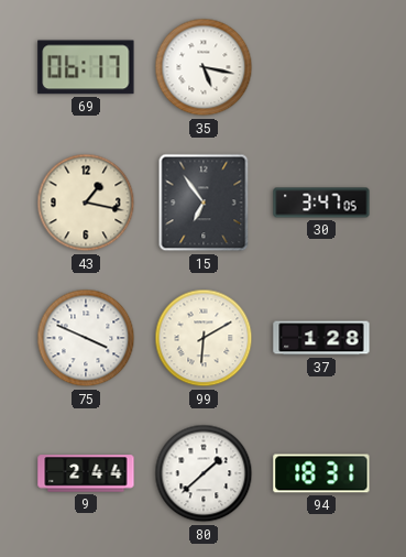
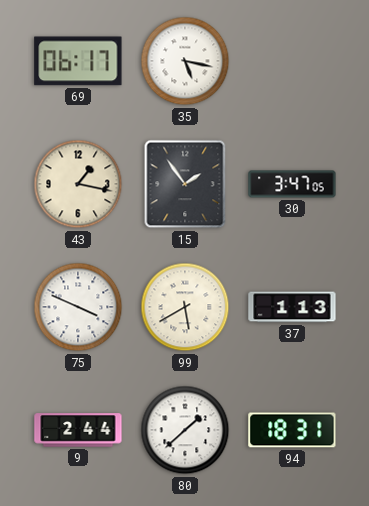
15: 6:54 -> 1:54 (185, 184)
99: 6:10 -> 5:40 (185, 307)
37: 1:28 -> 1:13 (292, 307)
